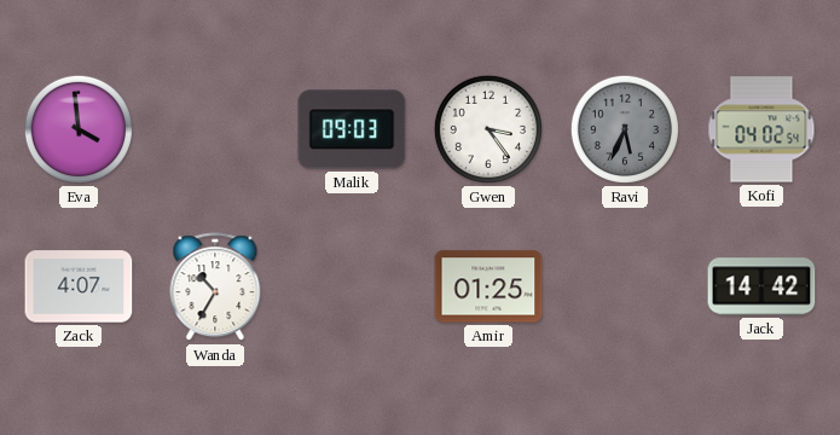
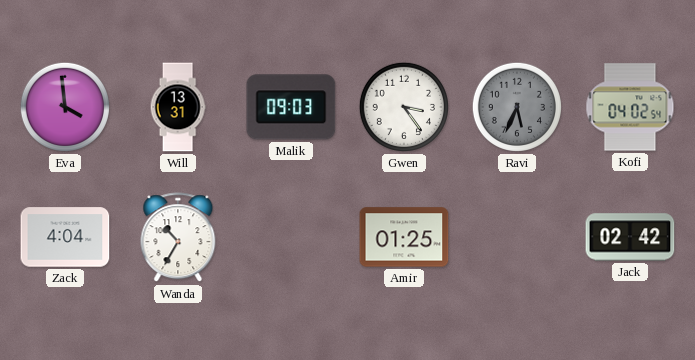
Will: none -> 13:31 (178, 107)
Zack: 4:07 -> 4:04 (65, 237)
Jack: 14:42 -> 02:42 (630, 237)
